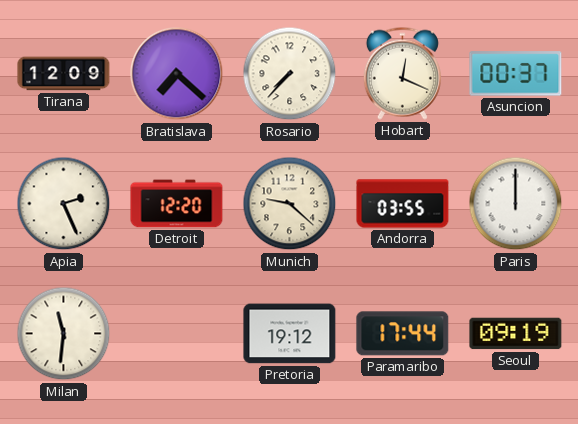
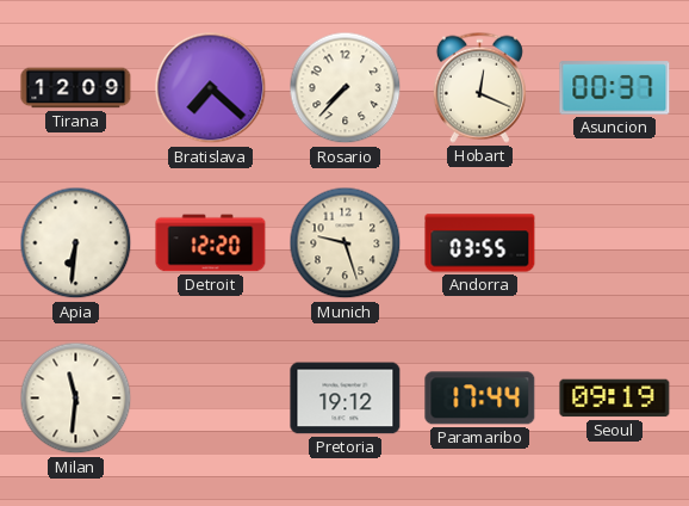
Apia: 2:26 -> 6:31 (76, 243)
Munich: 9:22 -> 9:27 (346, 243)
Paris: 12:00 -> none (516, 204)
